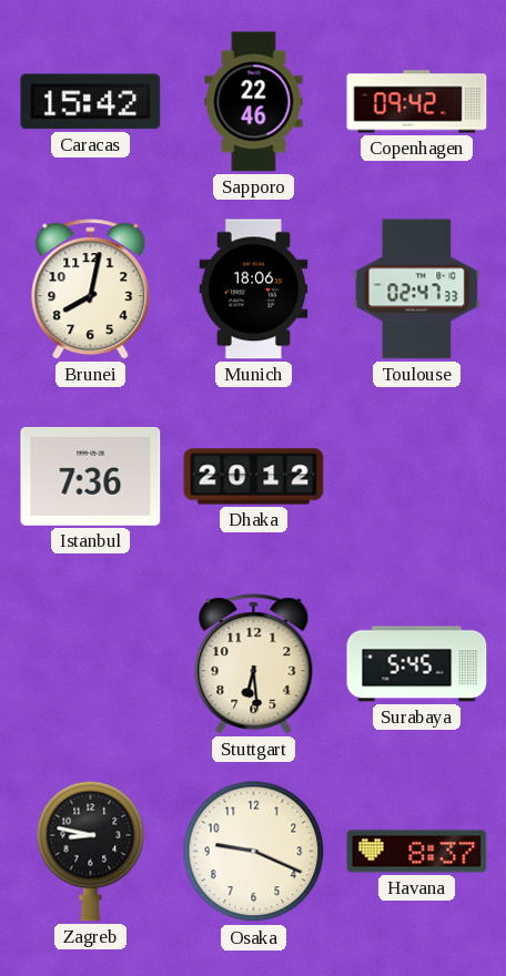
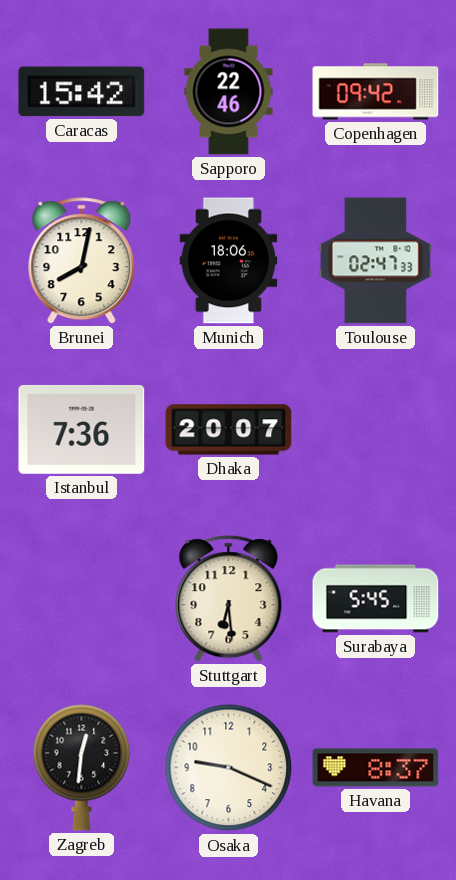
Dhaka: 20:12 -> 20:07 (229, 430)
Zagreb: 8:47 -> 12:31 (82, 767)
